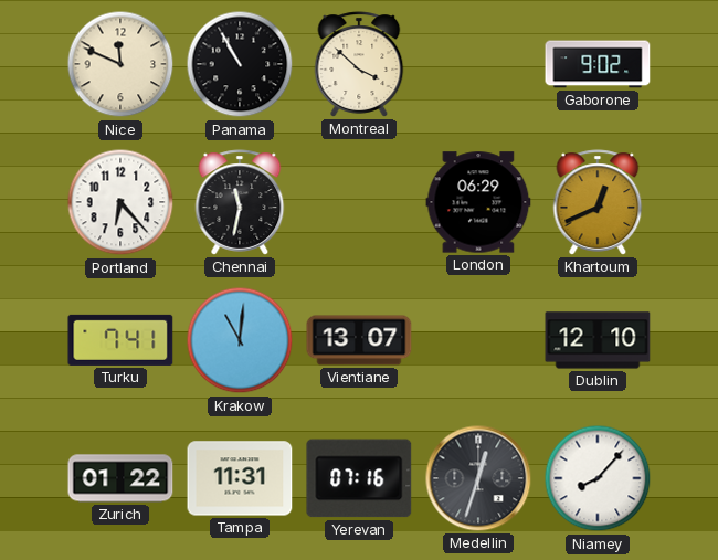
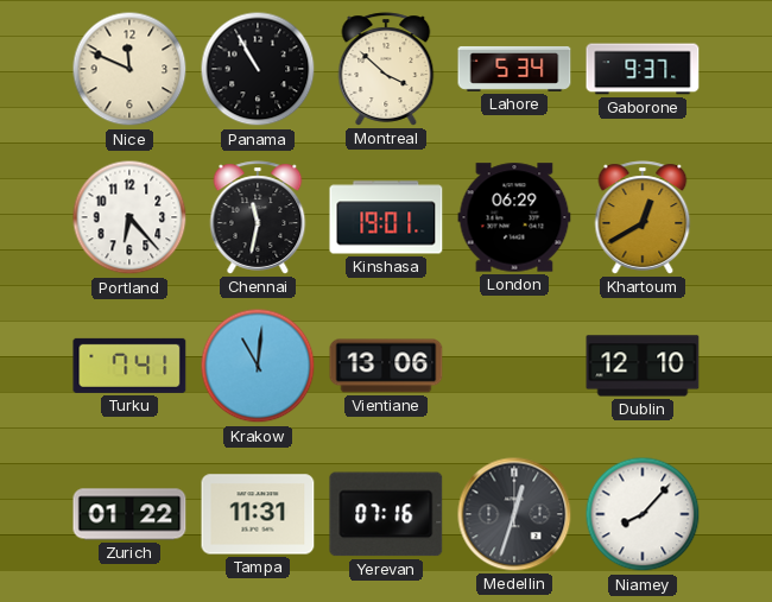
Lahore: none -> 5:34 (514, 69)
Gaborone: 9:02 -> 9:37 (643, 69)
Kinshasa: none -> 19:01 (386, 217)
Khartoum: 12:41 -> 12:40 (643, 217)
Vientiane: 13:07 -> 13:06 (386, 366)
